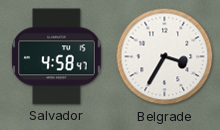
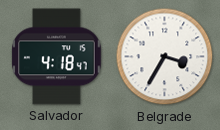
Salvador: 4:58 -> 4:18 (57, 57)
